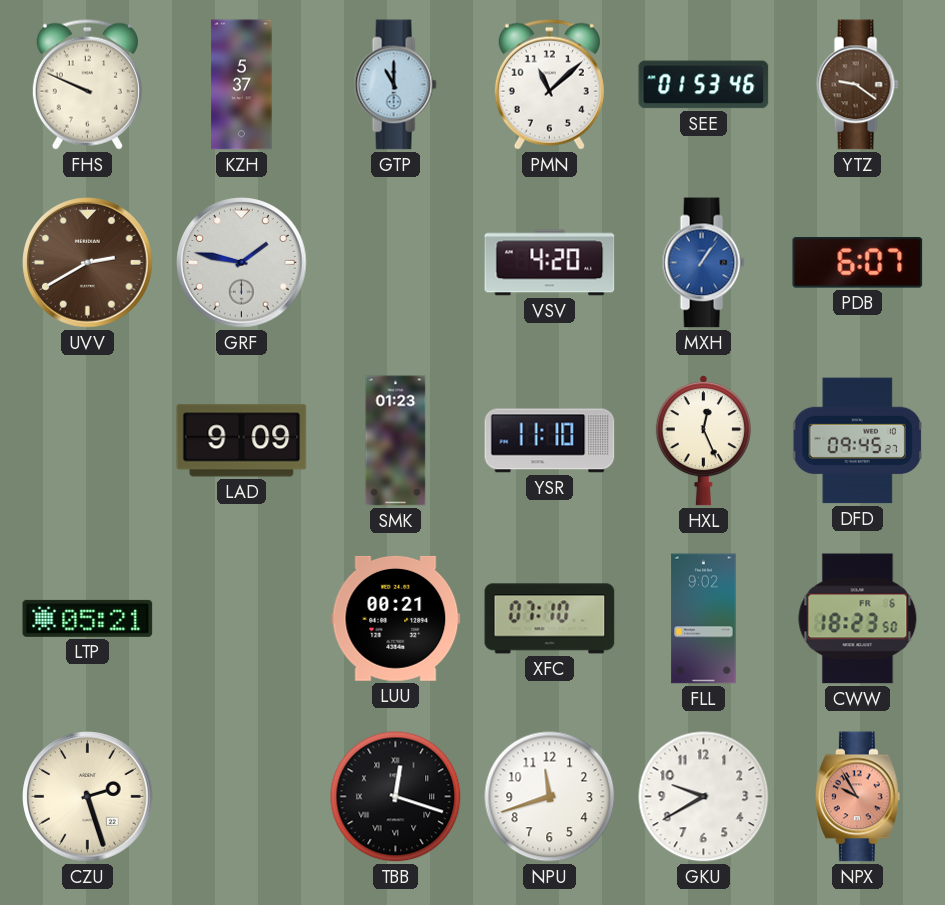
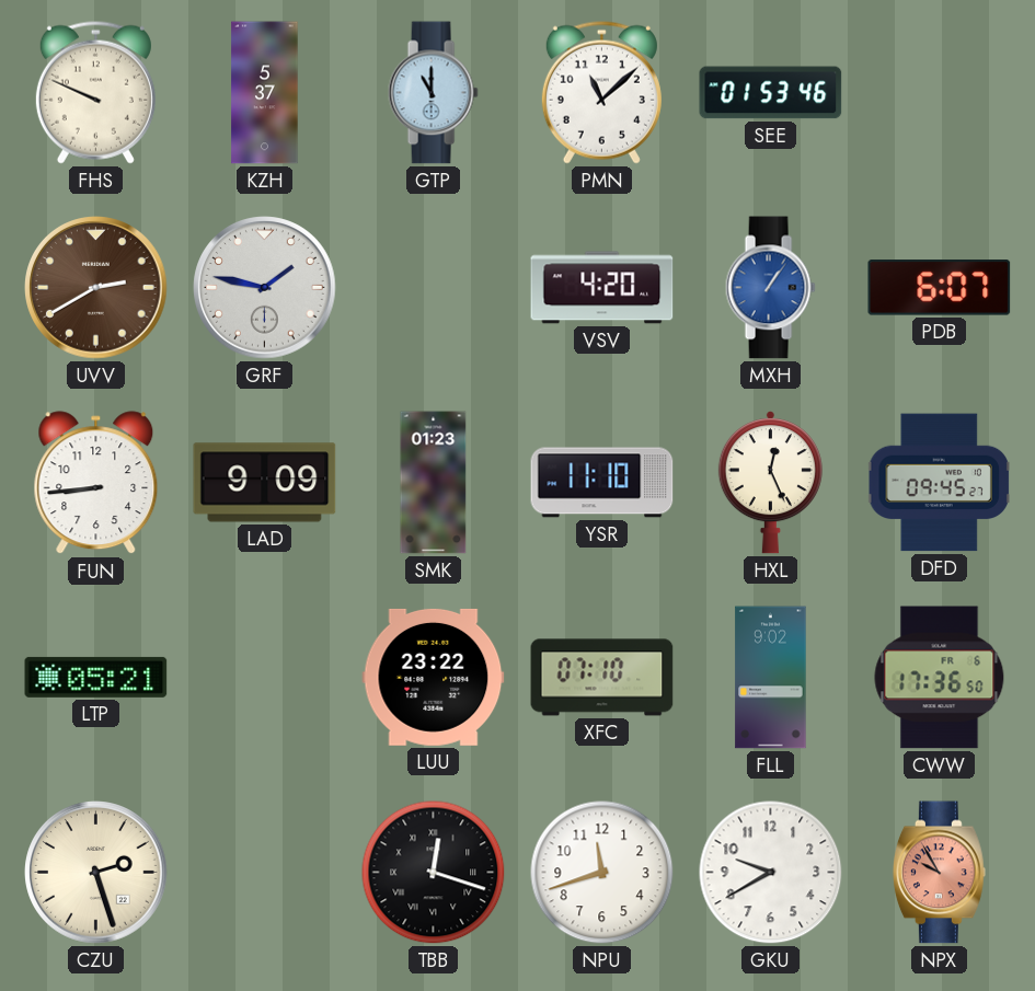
YTZ: 9:21 -> none (857, 85)
FUN: none -> 8:44 (96, 483)
LUU: 00:21 -> 23:22 (434, 677)
CWW: 18:23 -> 17:36 (940, 678)
